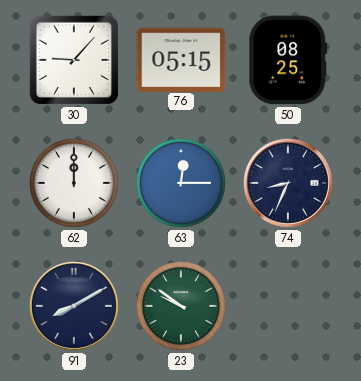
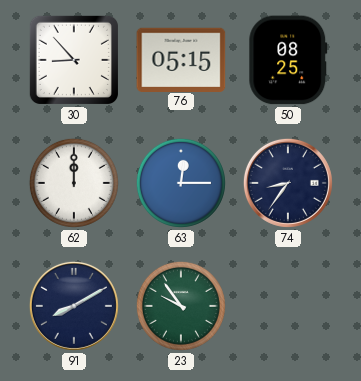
30: 9:07 -> 8:53 (74, 60)
74: 8:34 -> 8:36 (288, 183)
23: 9:51 -> 9:54 (181, 306)
